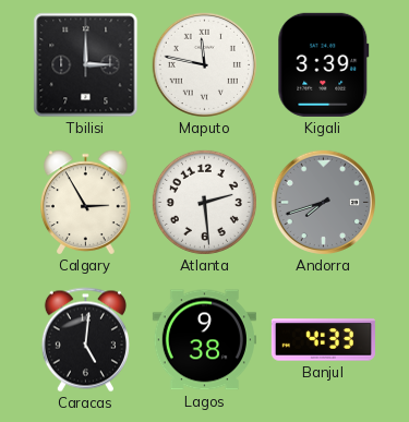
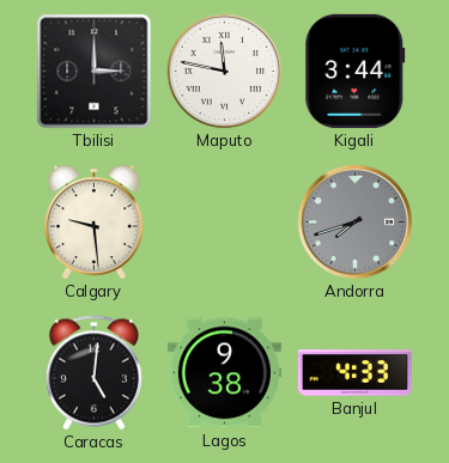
Kigali: 3:39 -> 3:44 (356, 71)
Calgary: 2:55 -> 9:29 (95, 223)
Atlanta: 2:29 -> none (204, 202)
